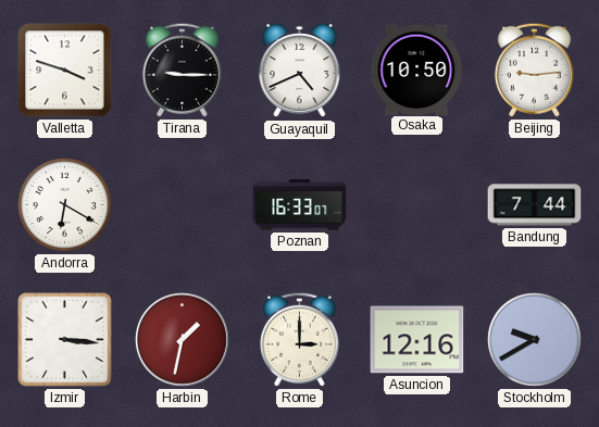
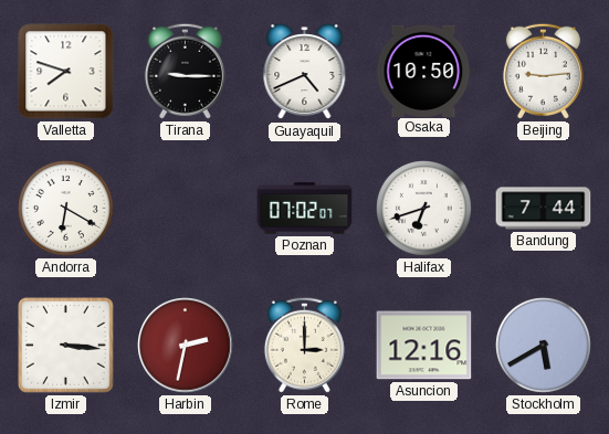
Valletta: 3:48 -> 7:48 (66, 72)
Poznan: 16:33 -> 07:02 (305, 209)
Halifax: none -> 6:42 (423, 208)
Harbin: 1:32 -> 2:32 (186, 346)
Stockholm: 9:40 -> 5:40 (543, 345)
